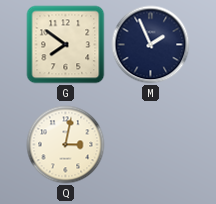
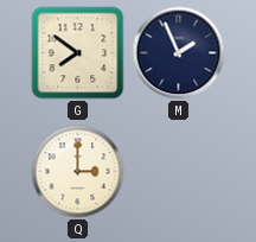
Q: 3:02 -> 3:00 (78, 172)
